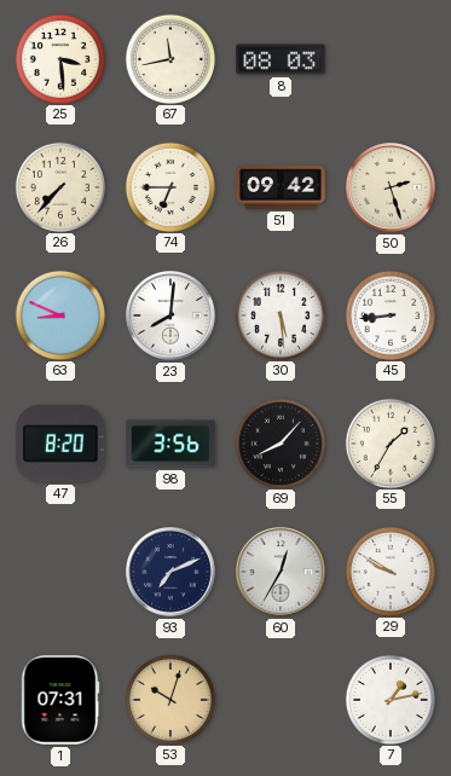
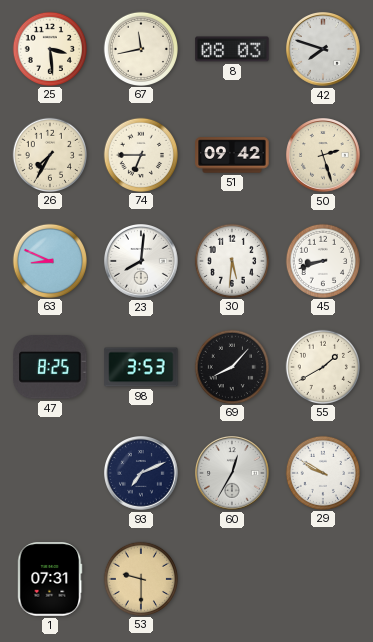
42: none -> 7:48 (324, 50)
26: 7:37 -> 7:35 (49, 154)
30: 5:29 -> 5:31 (231, 260)
45: 8:44 -> 8:42 (322, 260)
47: 8:20 -> 8:25 (50, 367)
98: 3:56 -> 3:53 (141, 367)
55: 1:35 -> 1:40 (322, 366)
53: 10:03 -> 9:30 (140, 578)
7: 1:13 -> none (389, 699)
